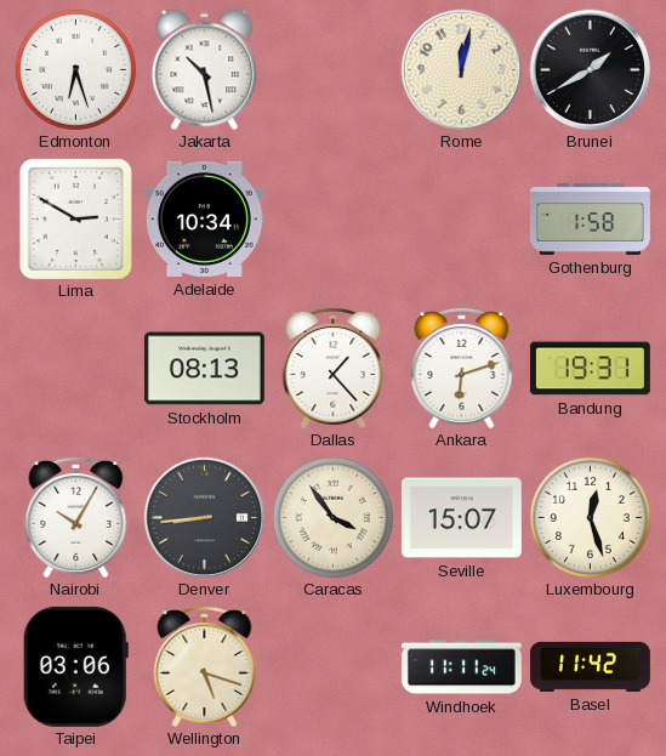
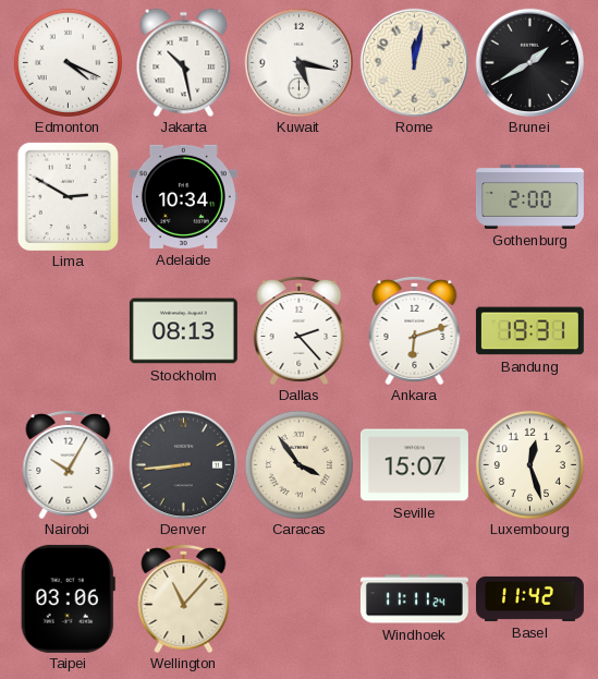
Edmonton: 6:27 -> 4:19 (68, 62)
Kuwait: none -> 5:17 (298, 62)
Gothenburg: 1:58 -> 2:00 (529, 196)
Dallas: 1:23 -> 2:23 (300, 330)
Wellington: 5:18 -> 11:07 (184, 598)
